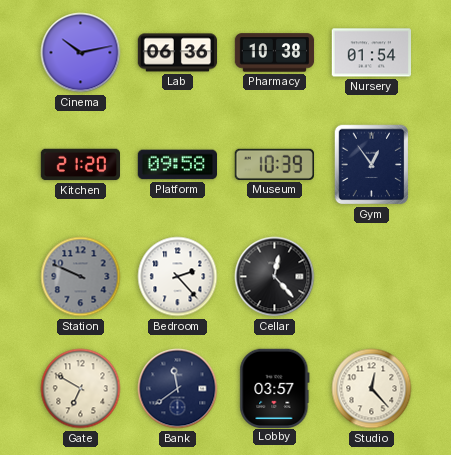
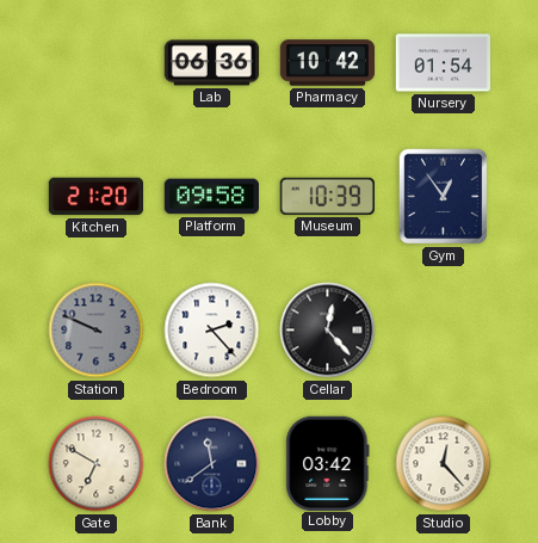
Cinema: 10:13 -> none (81, 53)
Pharmacy: 10:38 -> 10:42 (328, 63)
Lobby: 03:57 -> 03:42 (328, 463)
